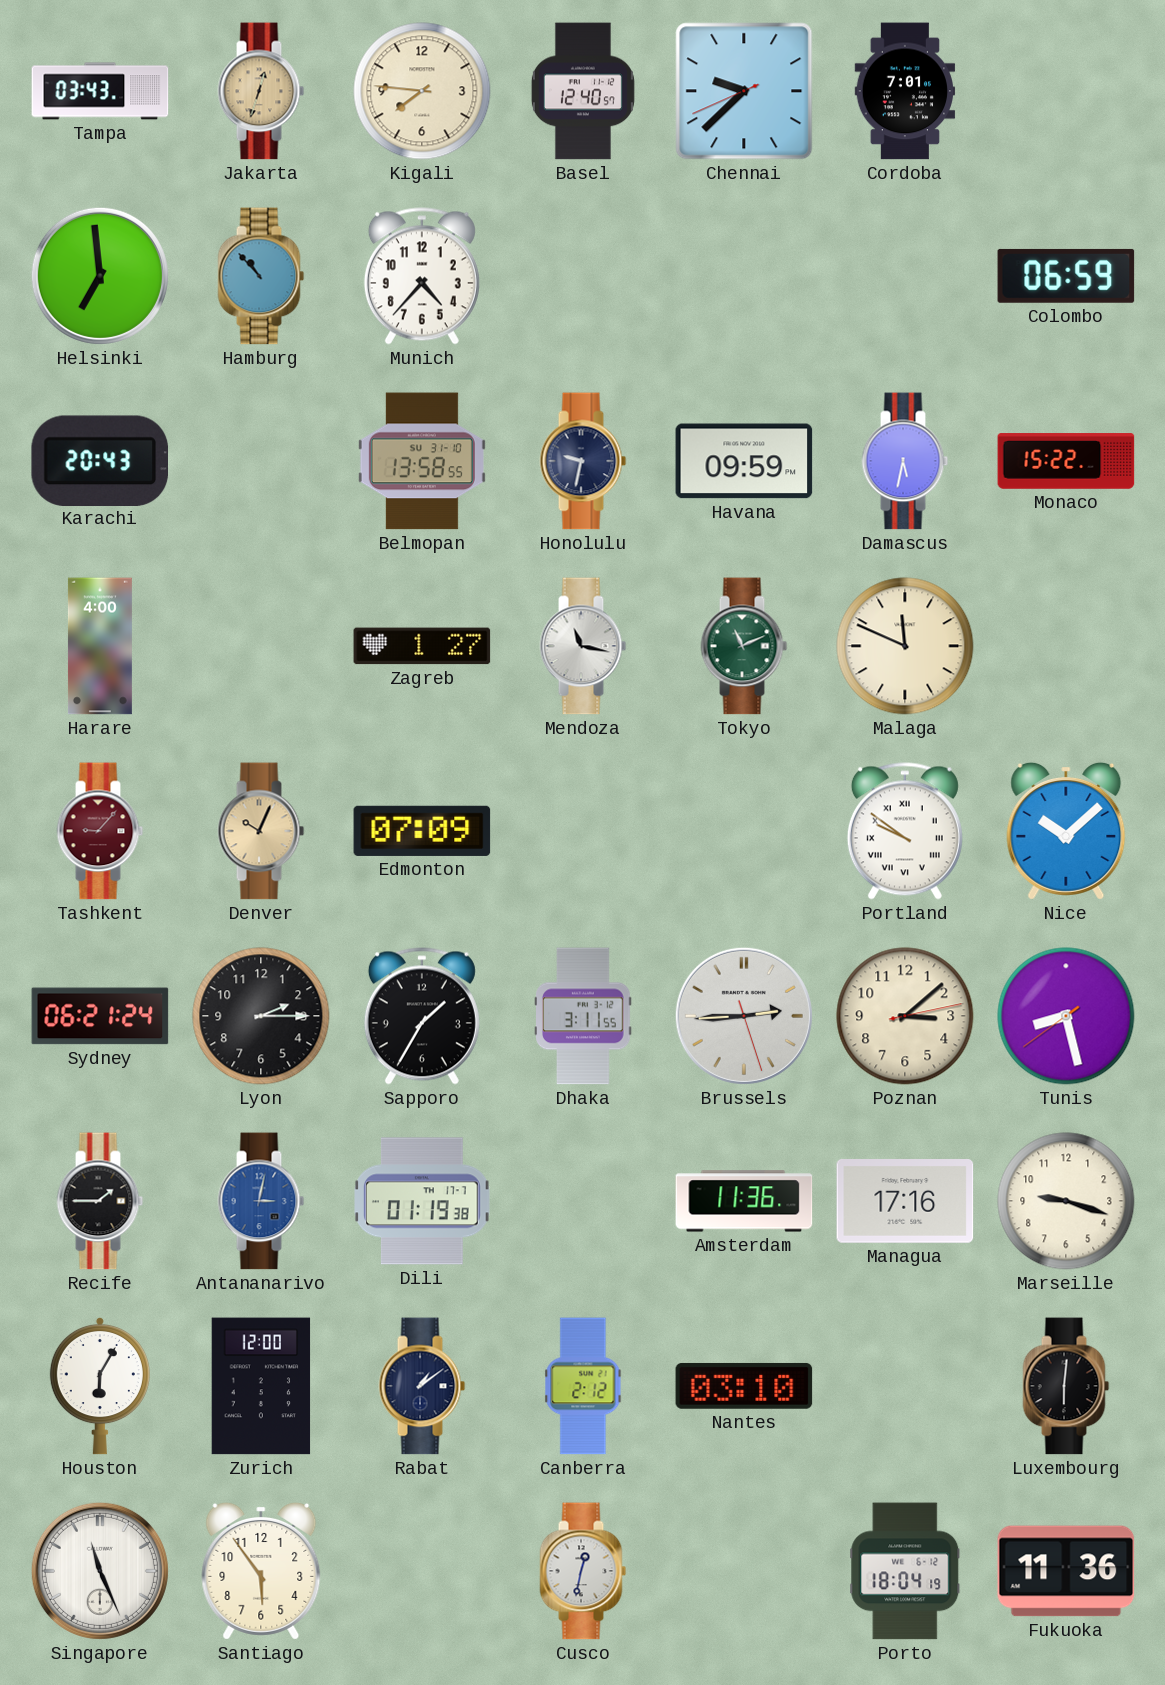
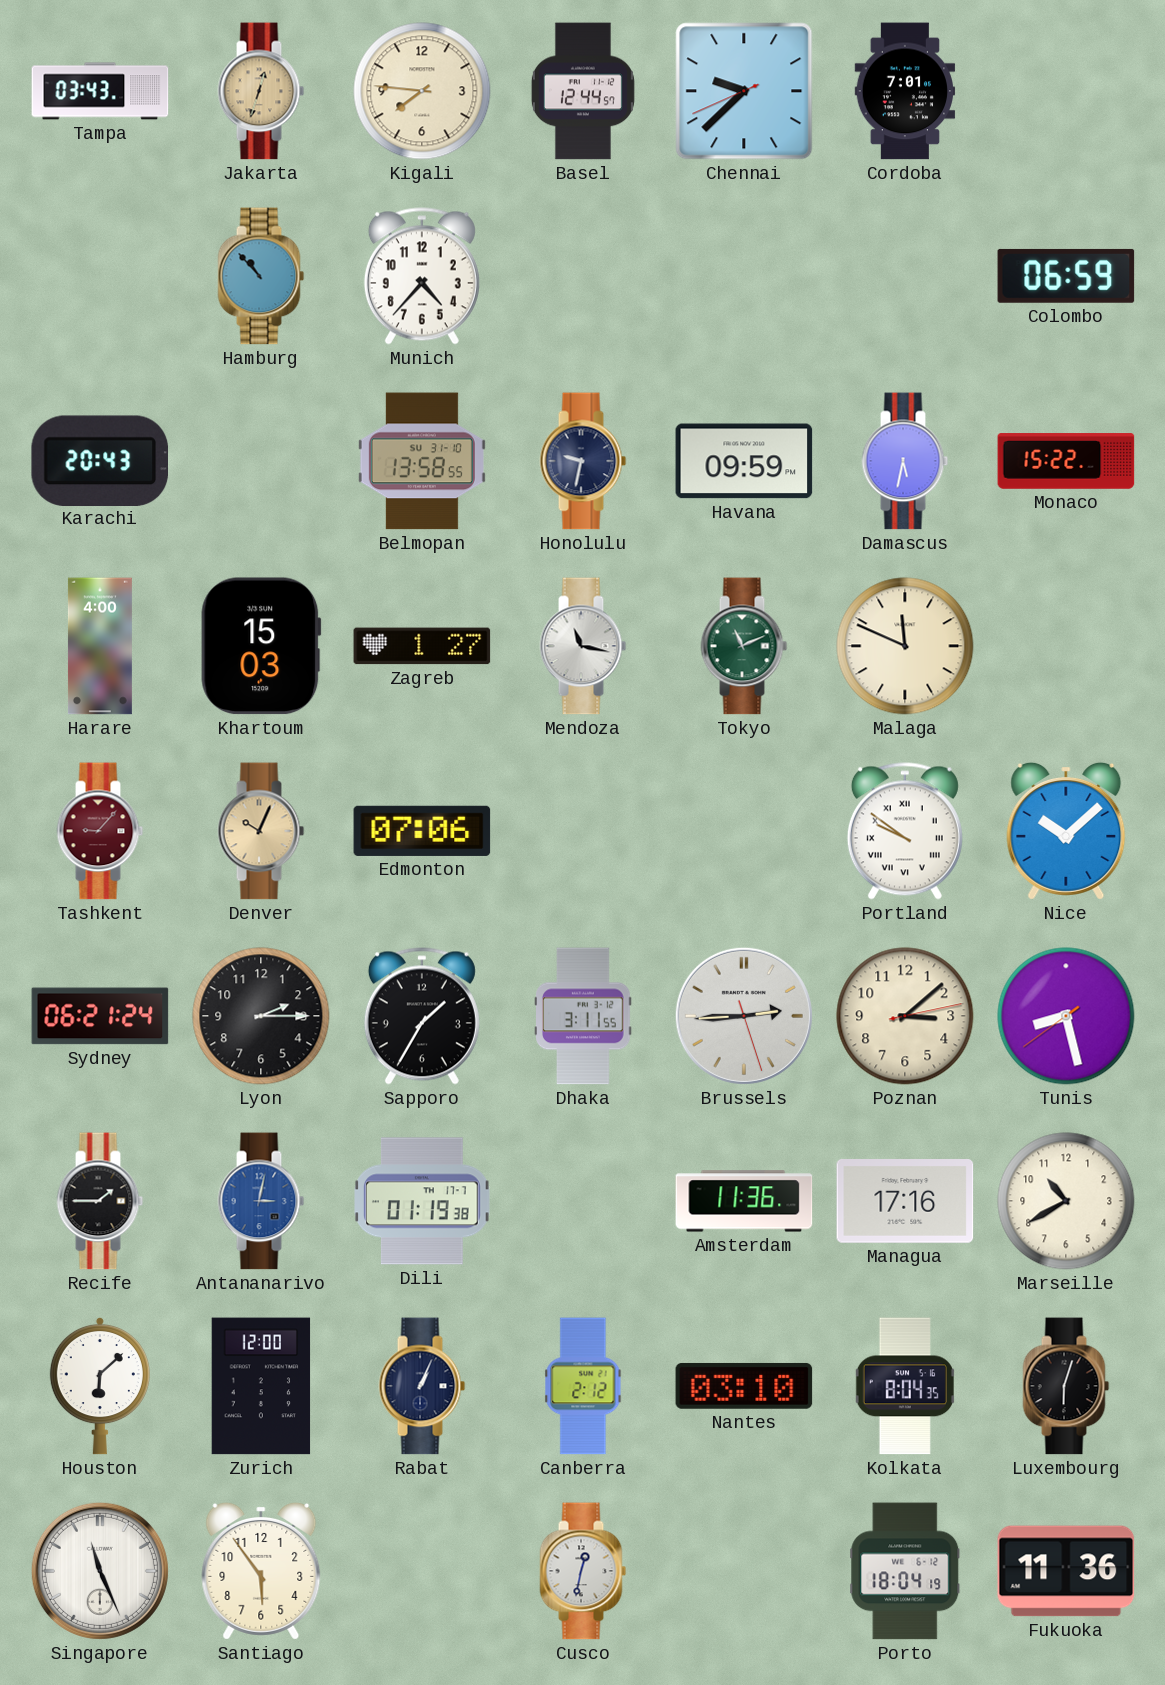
Basel: 12:40 -> 12:44 (583, 91)
Helsinki: 6:59 -> none (100, 276)
Khartoum: none -> 15:03 (261, 646)
Edmonton: 07:09 -> 07:06 (422, 831)
Marseille: 9:18 -> 10:40 (1066, 1201)
Houston: 6:05 -> 6:08 (100, 1386)
Rabat: 1:09 -> 1:04 (422, 1386)
Kolkata: none -> 8:04 (905, 1386)
Luxembourg: 6:01 -> 6:03 (1066, 1386)
